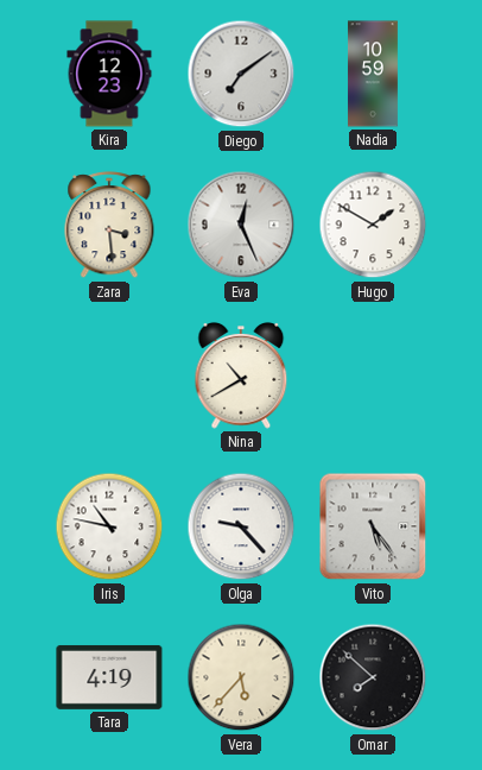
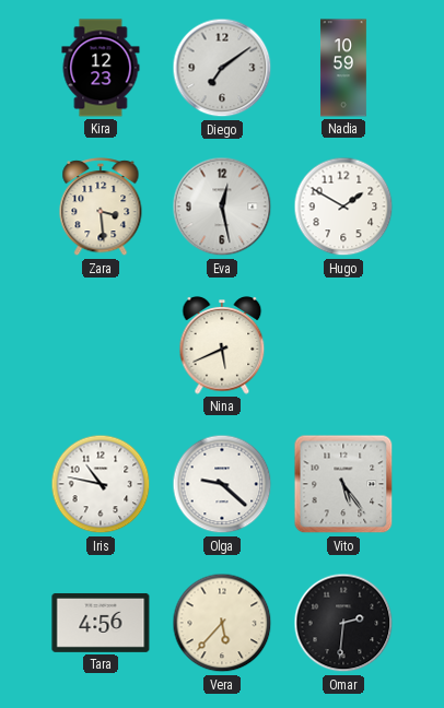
Eva: 12:26 -> 12:28 (222, 206)
Nina: 10:40 -> 5:41 (222, 345)
Olga: 9:23 -> 9:22 (222, 484)
Tara: 4:19 -> 4:56 (101, 623)
Omar: 7:52 -> 2:31 (343, 623)
